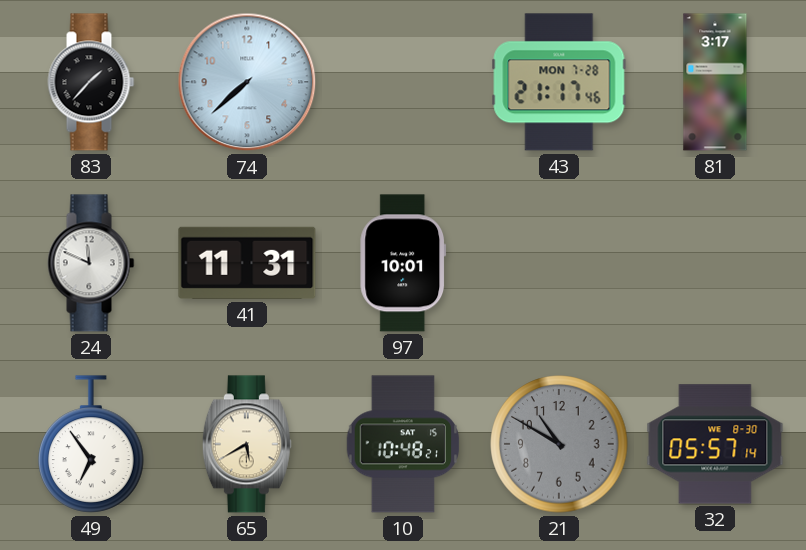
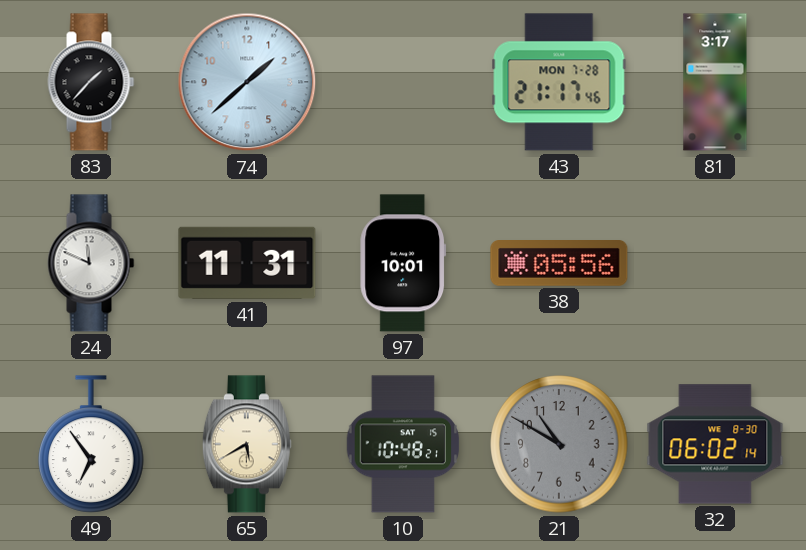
74: 7:38 -> 1:38 (247, 82)
38: none -> 05:56 (559, 264)
32: 05:57 -> 06:02 (715, 444)
